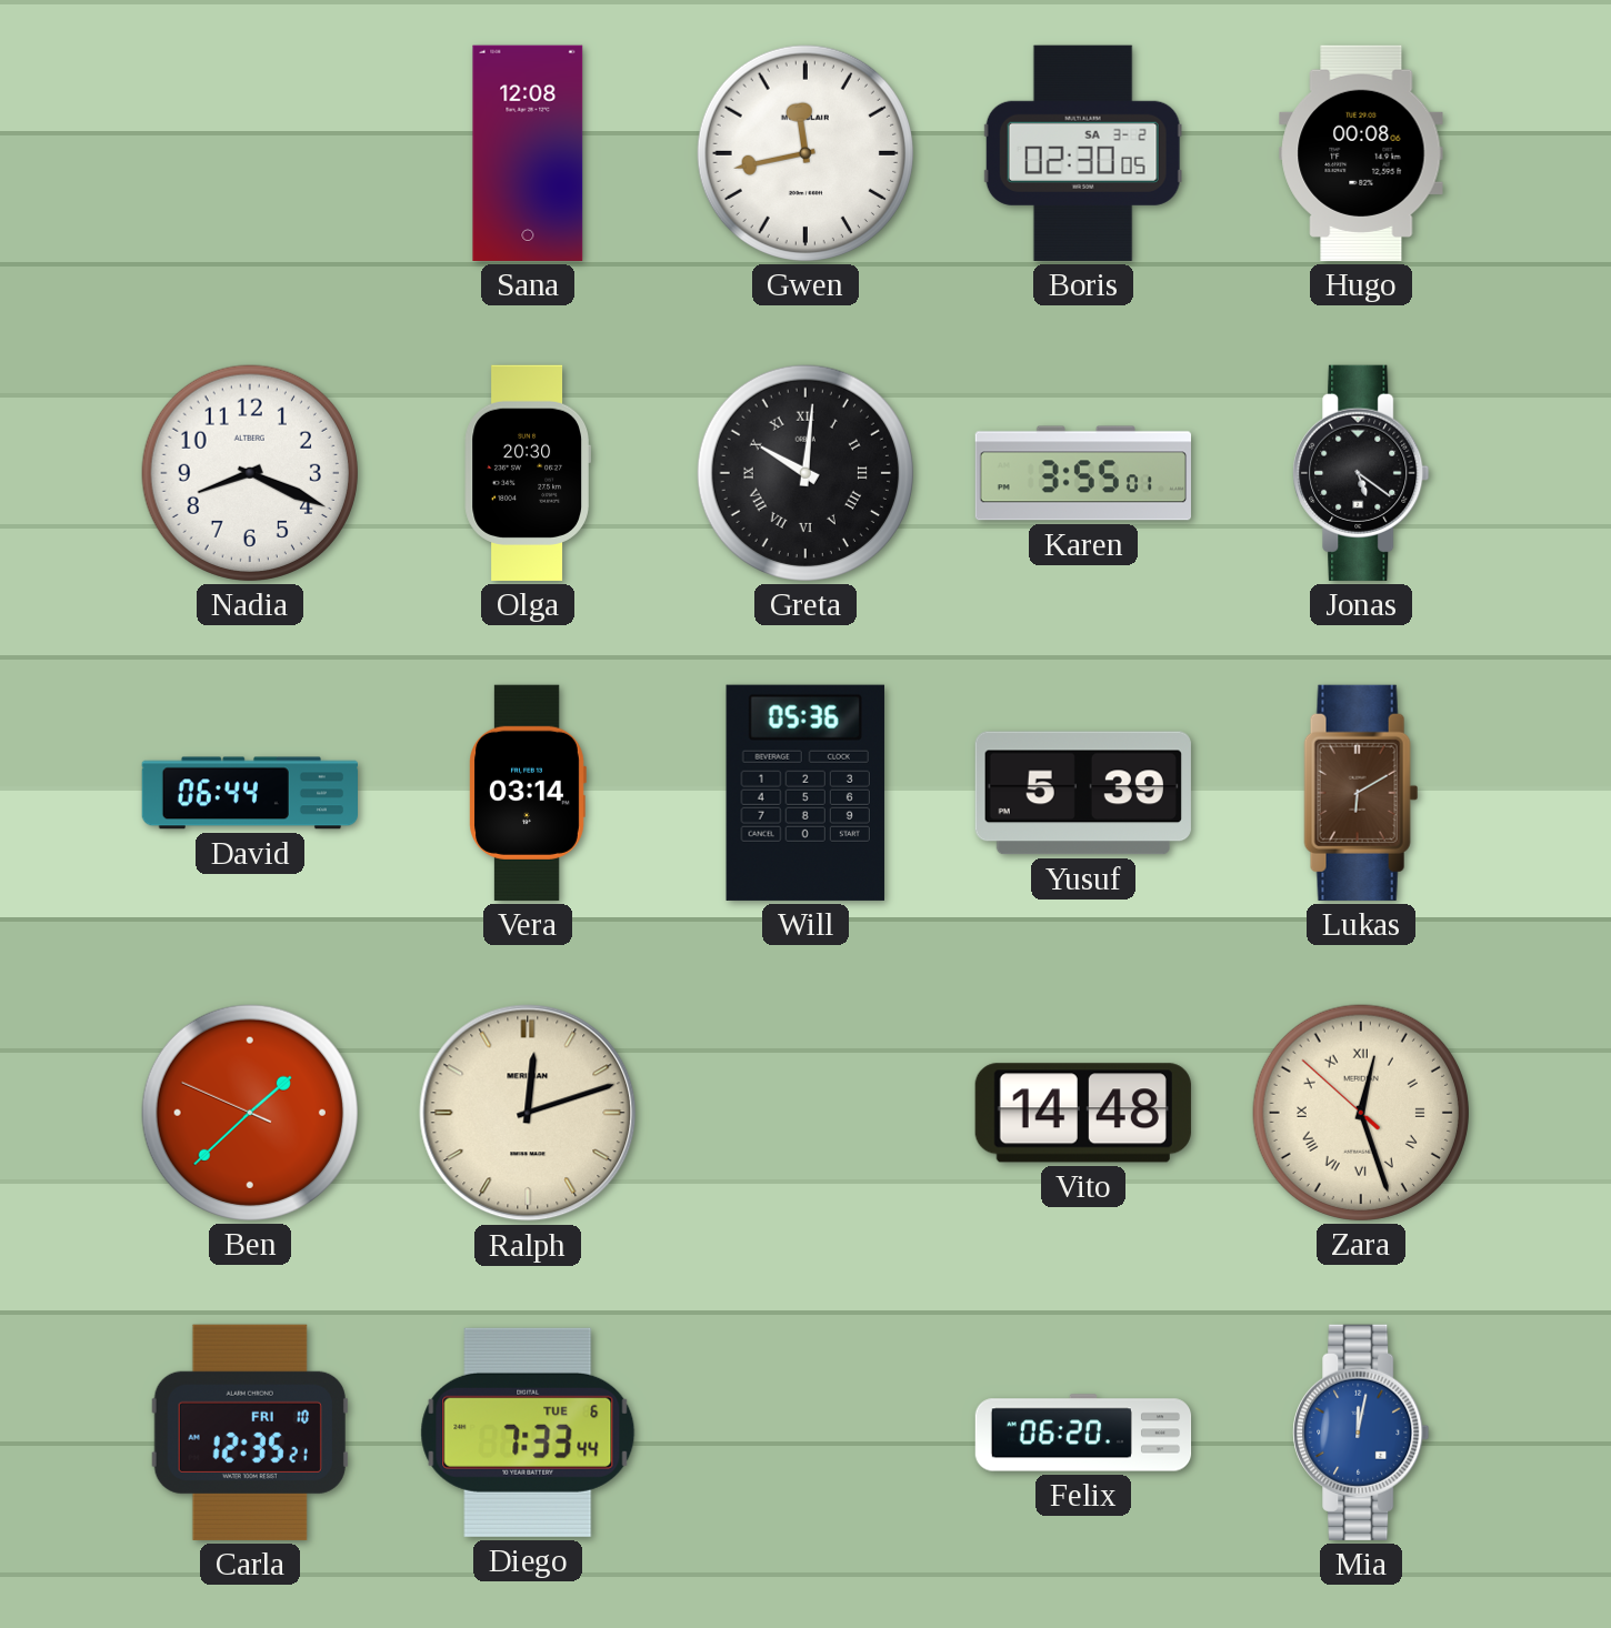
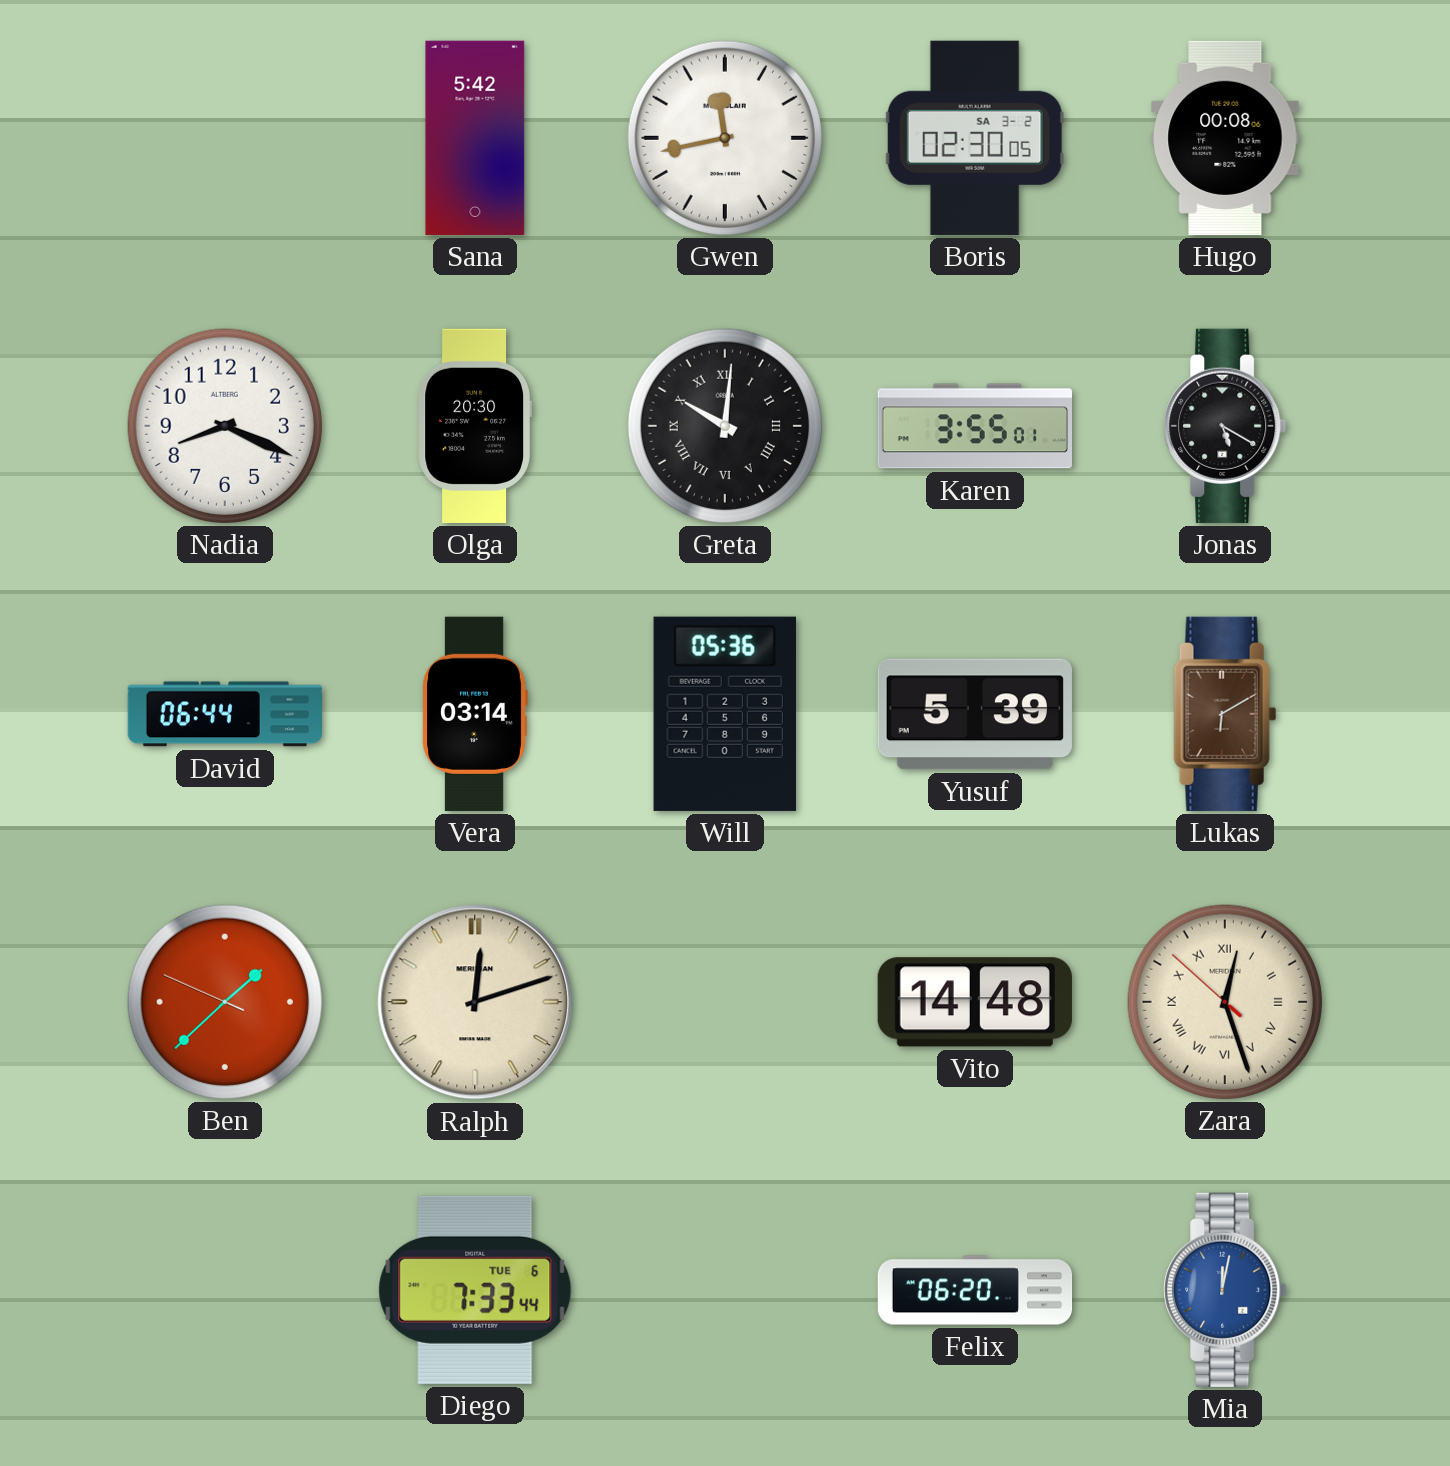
Sana: 12:08 -> 5:42 (475, 138)
Jonas: 5:21 -> 5:20 (1225, 426)
Carla: 12:35 -> none (250, 1433)
